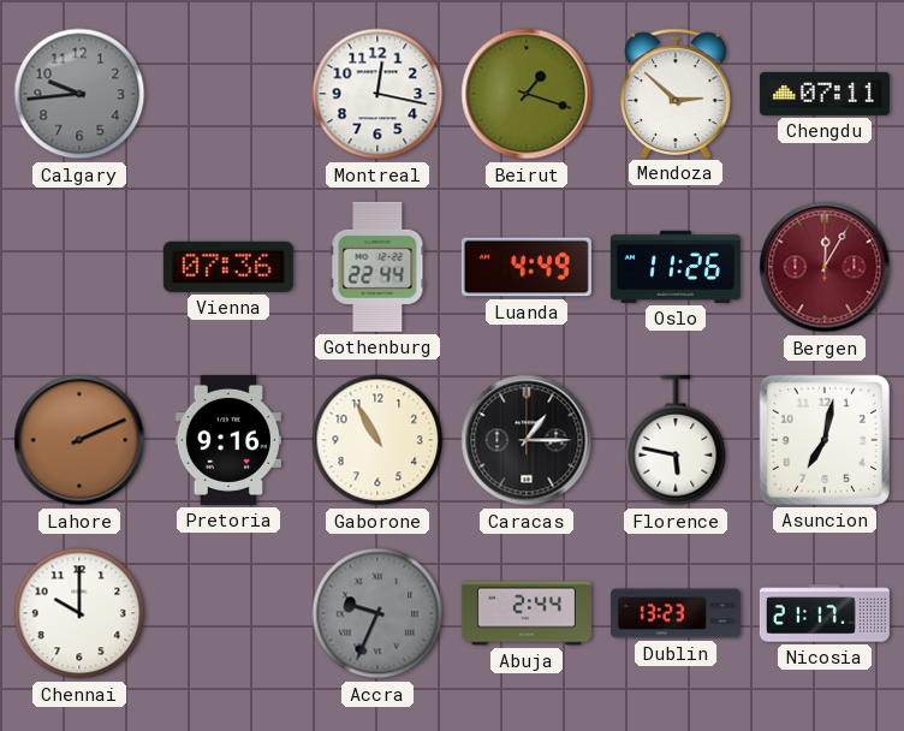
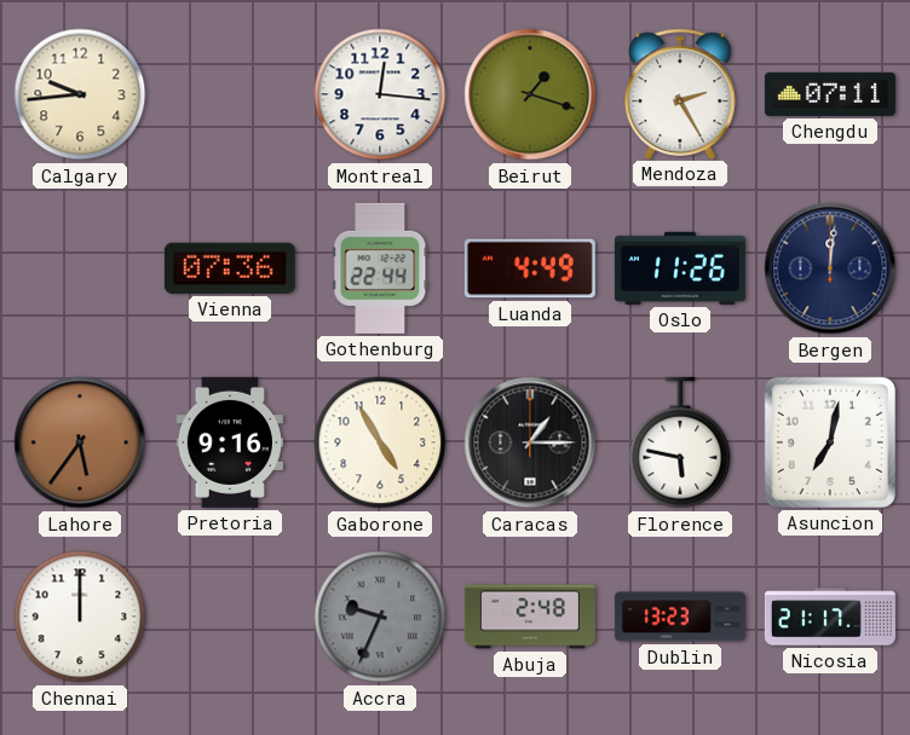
Calgary dial: grey -> cream (80, 94)
Montreal: 12:17 -> 12:16 (380, 94)
Mendoza: 2:52 -> 2:25 (680, 93)
Bergen: 12:05 -> 12:01 (830, 268)
Bergen dial: burgundy -> navy (830, 268)
Lahore: 2:11 -> 5:36 (80, 442)
Gaborone: 10:55 -> 4:55 (380, 442)
Chennai: 10:00 -> 12:00 (80, 617)
Abuja: 2:44 -> 2:48 (530, 617)
